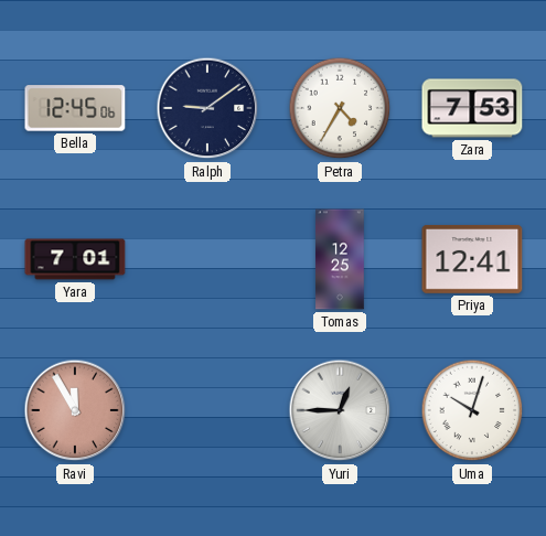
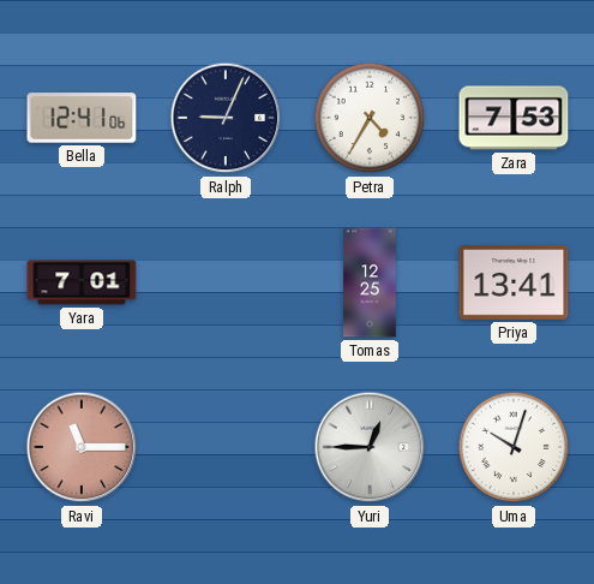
Bella: 12:45 -> 12:41 (82, 118)
Ralph: 9:09 -> 9:04 (226, 118)
Priya: 12:41 -> 13:41 (514, 282)
Ravi: 11:55 -> 11:15 (82, 447)
